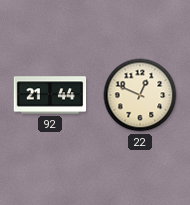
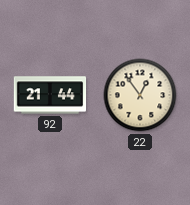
22: 12:49 -> 12:54 (140, 95)
